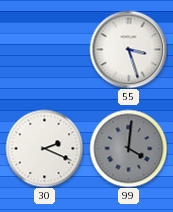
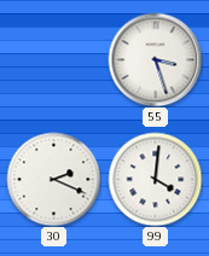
99 dial: grey -> white (155, 179)
